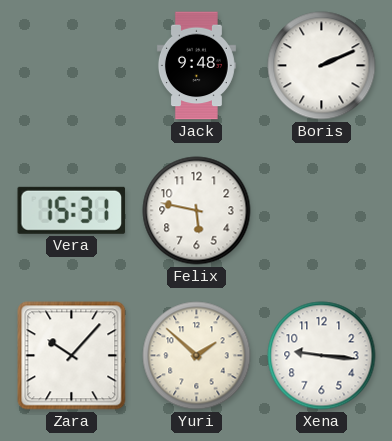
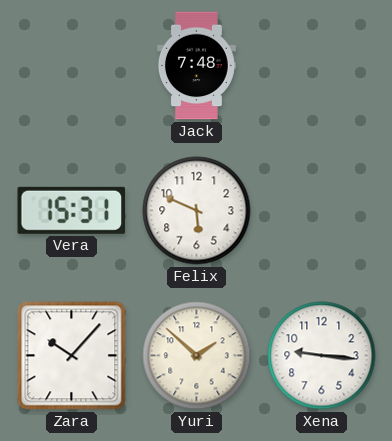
Jack: 9:48 -> 7:48 (196, 66)
Boris: 2:11 -> none (322, 66)
Felix: 5:47 -> 5:49 (197, 211)
